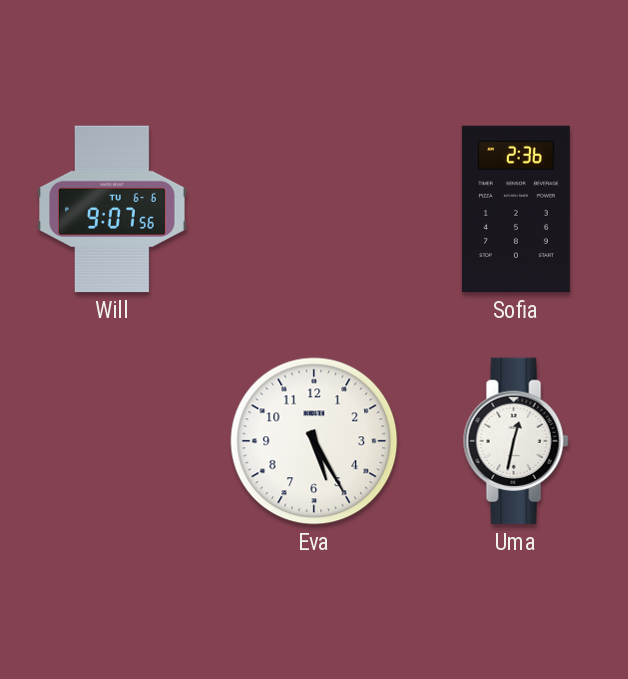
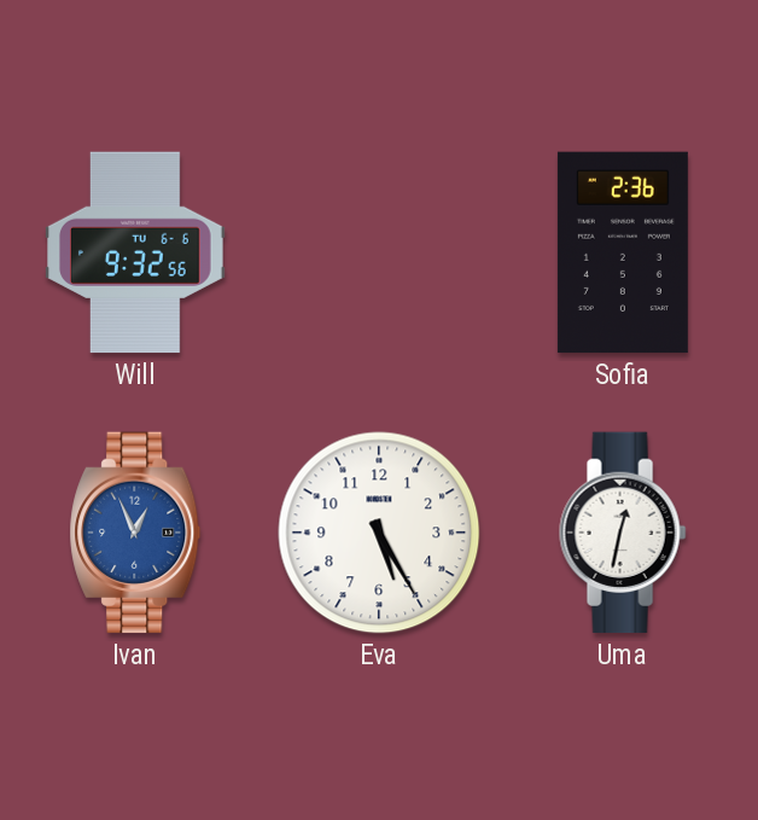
Will: 9:07 -> 9:32 (135, 252)
Ivan: none -> 12:56 (135, 533)
